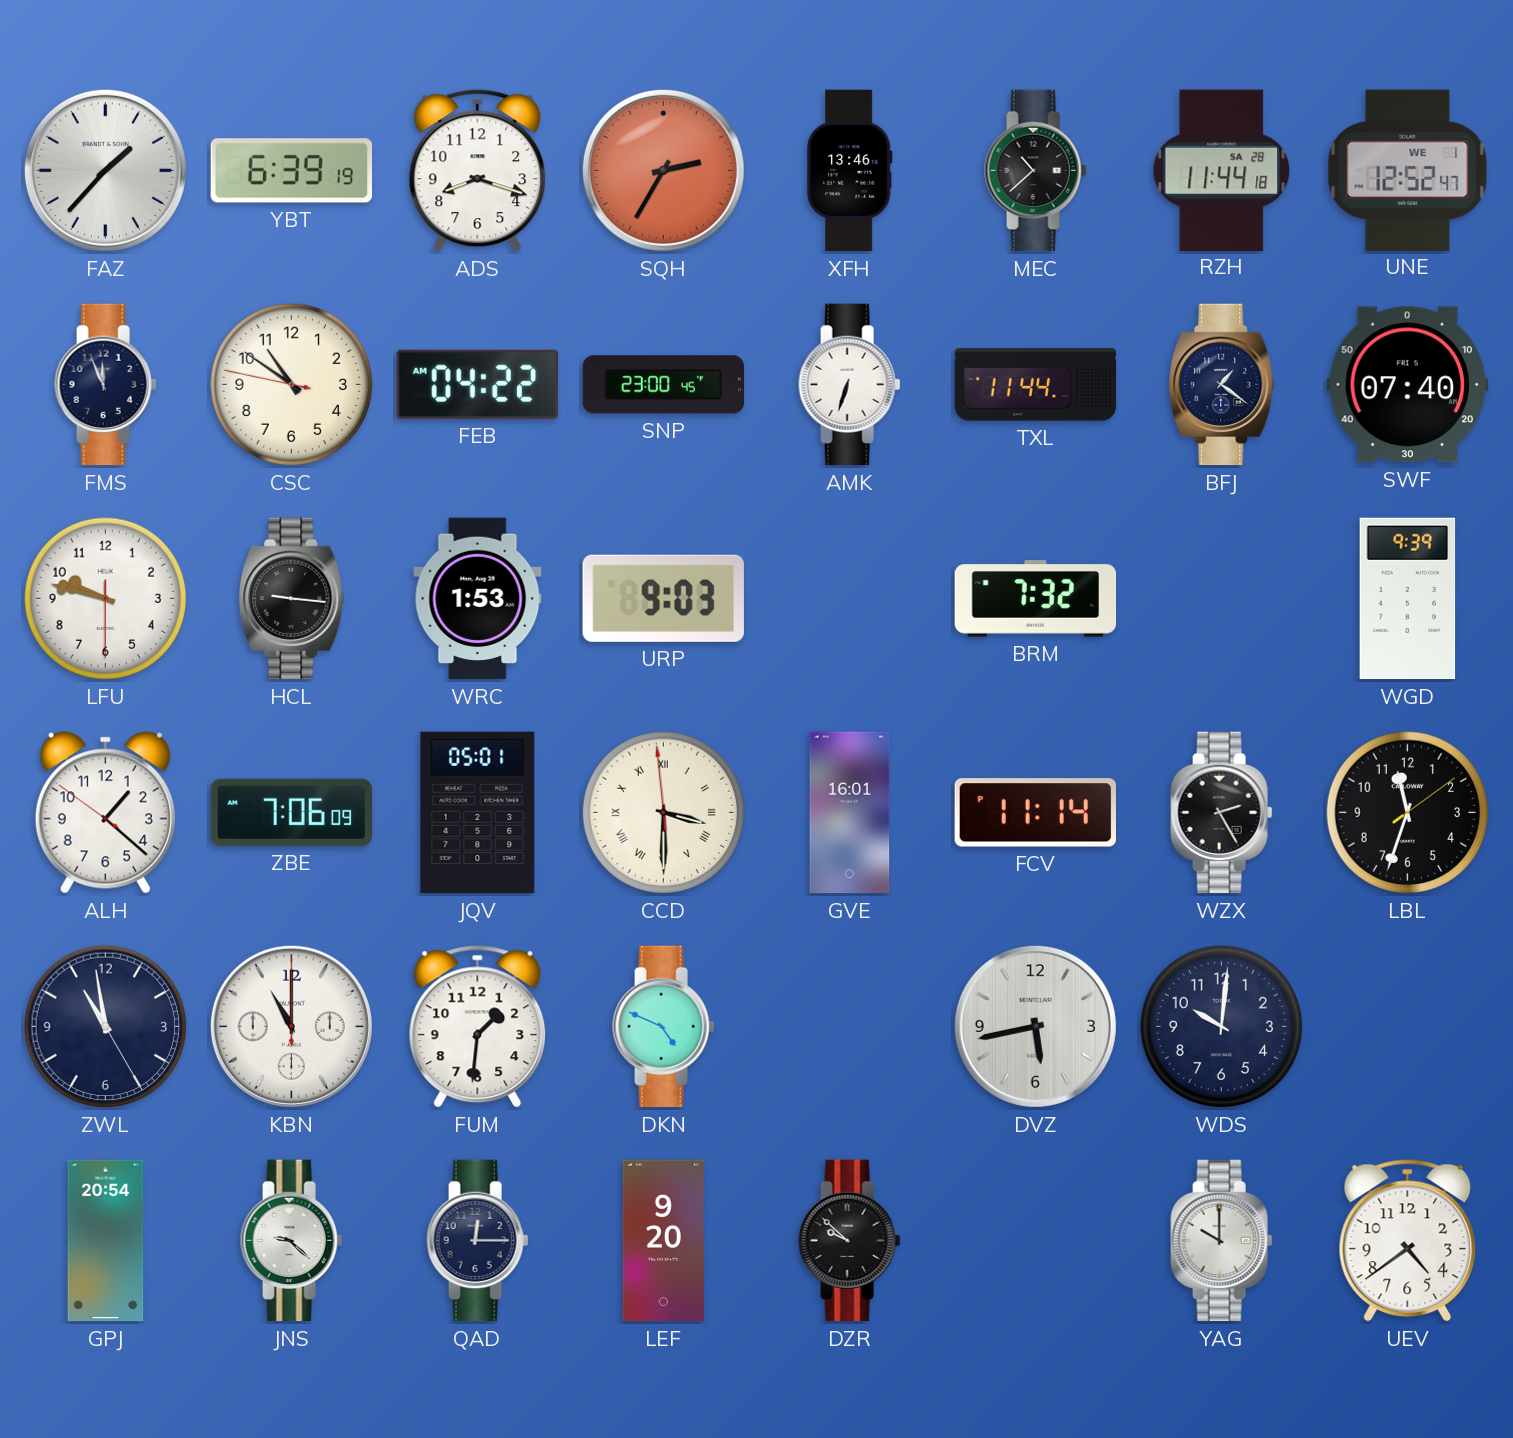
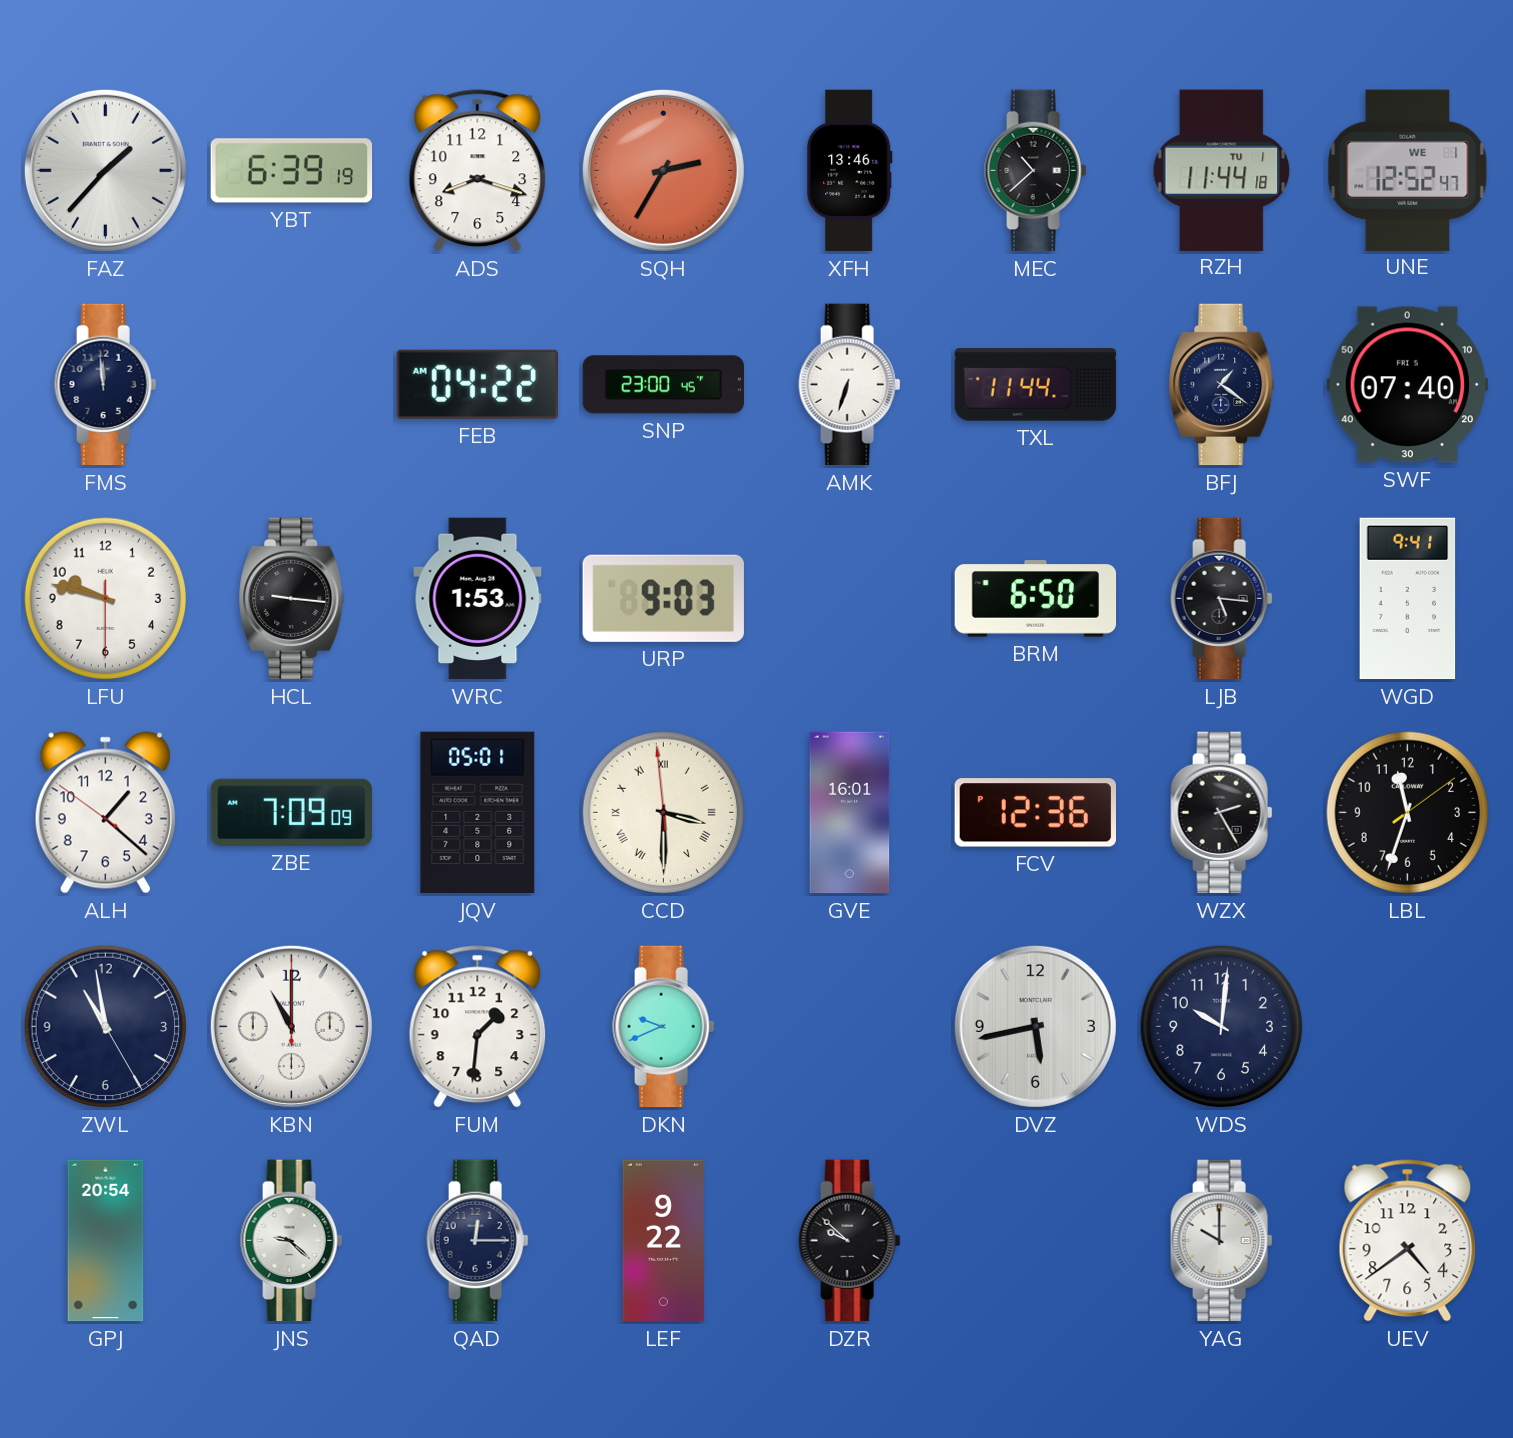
RZH date: SA 28 -> TU 1 (1222, 170)
FMS: 11:56 -> 11:59 (106, 385)
CSC: 10:50 -> none (292, 385)
BRM: 7:32 -> 6:50 (1036, 599)
LJB: none -> 5:16 (1222, 599)
WGD: 9:39 -> 9:41 (1408, 599)
ZBE: 7:06 -> 7:09 (291, 812)
FCV: 11:14 -> 12:36 (1035, 813)
DKN: 4:49 -> 9:41 (664, 1027)
LEF: 9:20 -> 9:22 (663, 1241)
